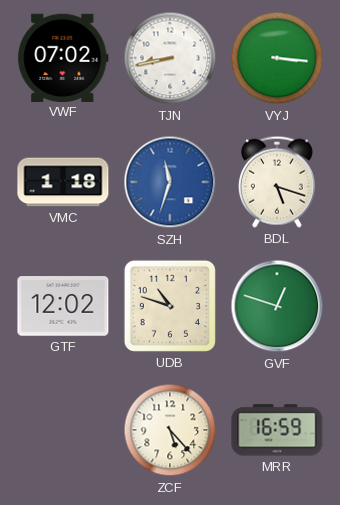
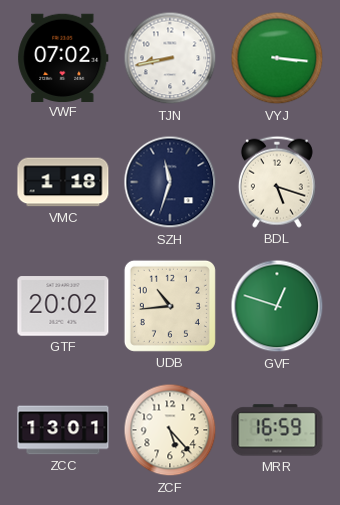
SZH dial: blue -> navy (170, 182)
GTF: 12:02 -> 20:02 (63, 306)
UDB: 10:48 -> 10:44 (170, 306)
ZCC: none -> 13:01 (63, 430)
